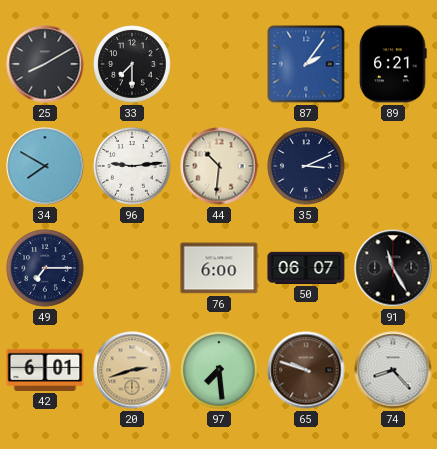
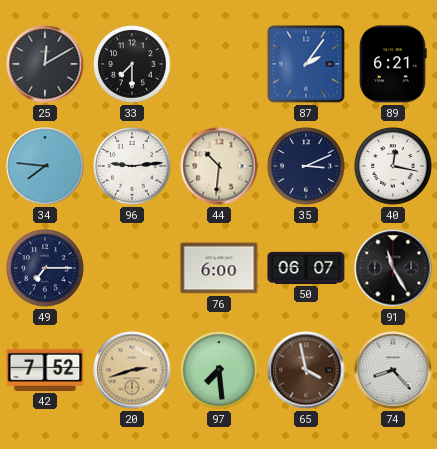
25: 8:10 -> 12:10 (45, 64)
34: 7:50 -> 7:46 (45, 166)
40: none -> 12:17 (393, 166)
42: 6:01 -> 7:52 (45, 370)
65: 9:48 -> 3:58 (306, 370)
